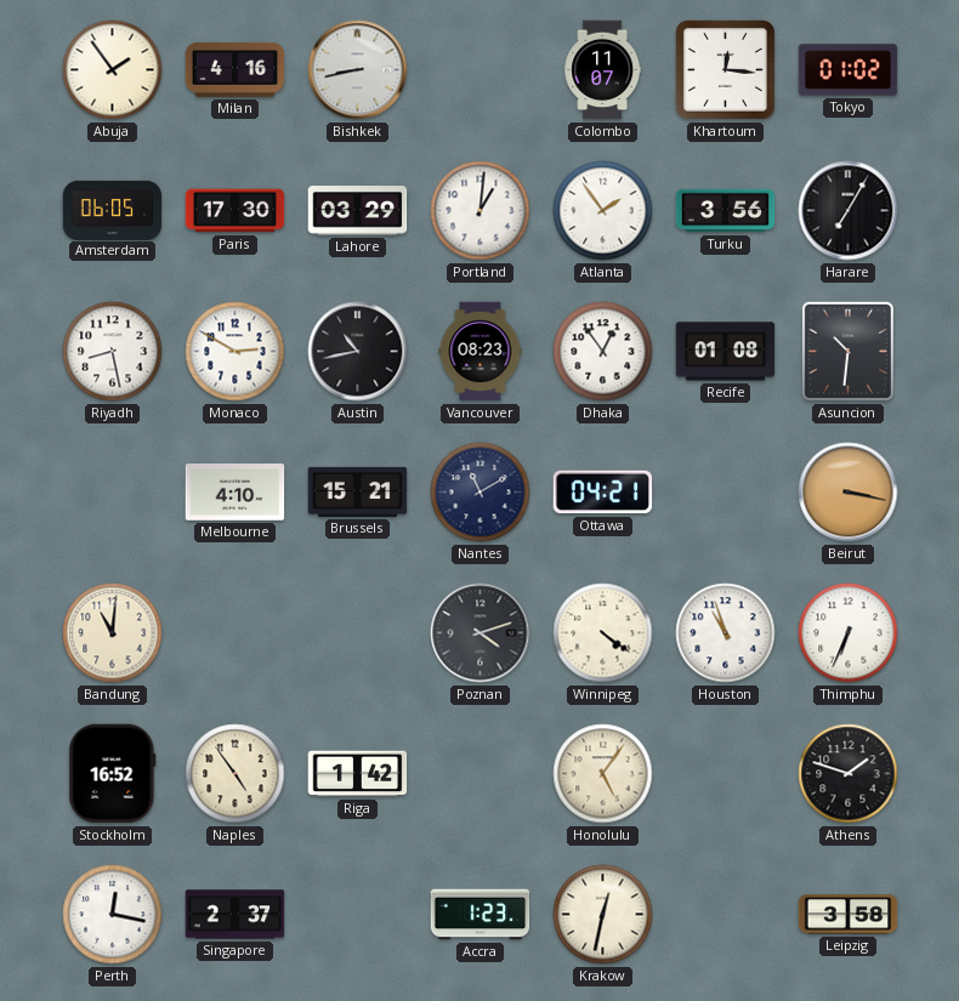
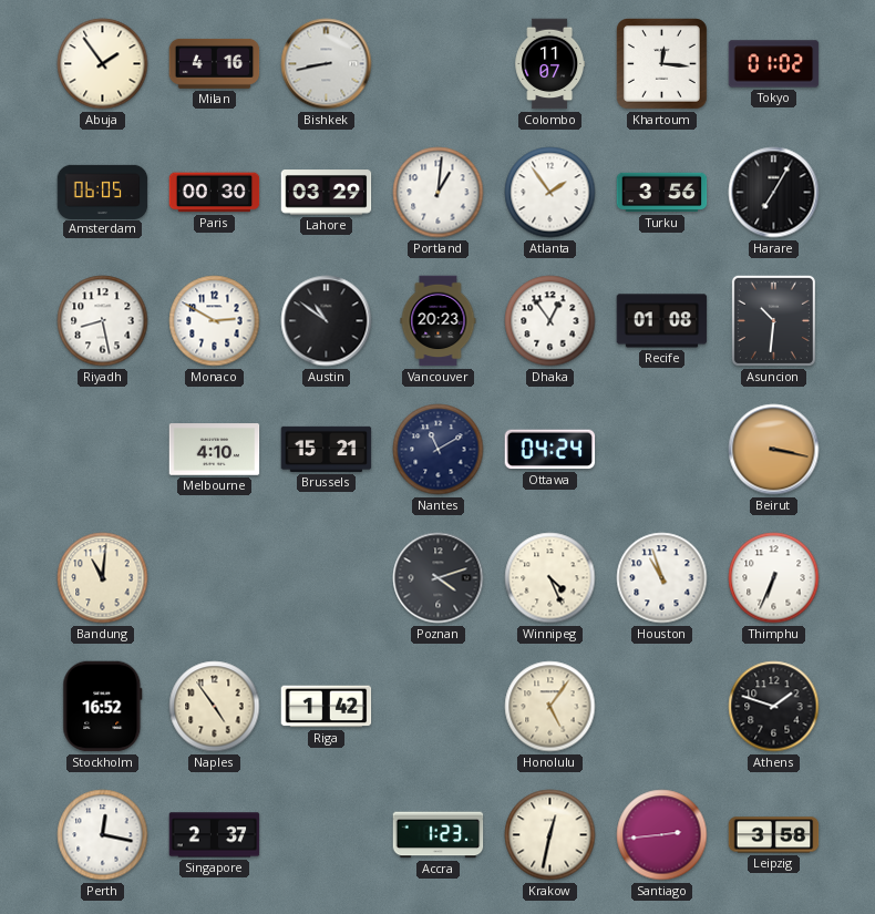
Paris: 17:30 -> 00:30 (215, 193)
Austin: 10:43 -> 10:51 (327, 321)
Vancouver: 08:23 -> 20:23 (439, 321)
Ottawa: 04:21 -> 04:24 (550, 450)
Winnipeg: 4:21 -> 4:26 (550, 578)
Santiago: none -> 2:44 (662, 835)
